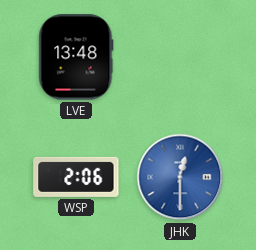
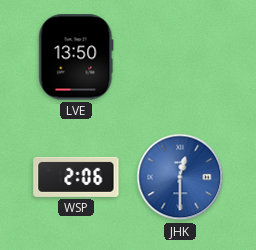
LVE: 13:48 -> 13:50 (76, 57)
